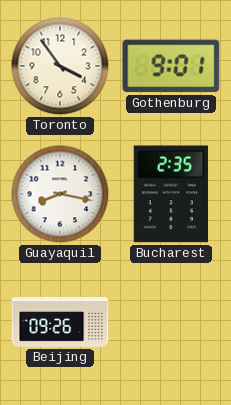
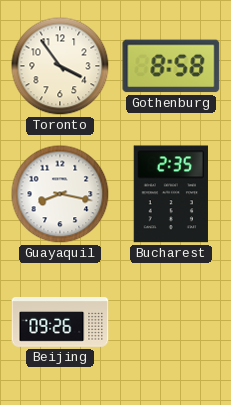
Gothenburg: 9:01 -> 8:58 (171, 66)
